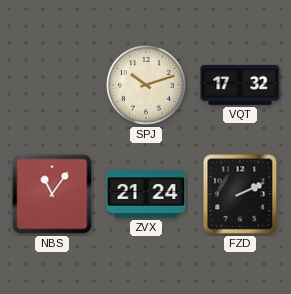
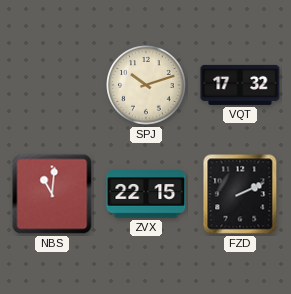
NBS: 11:06 -> 11:01 (52, 194)
ZVX: 21:24 -> 22:15 (146, 194)
